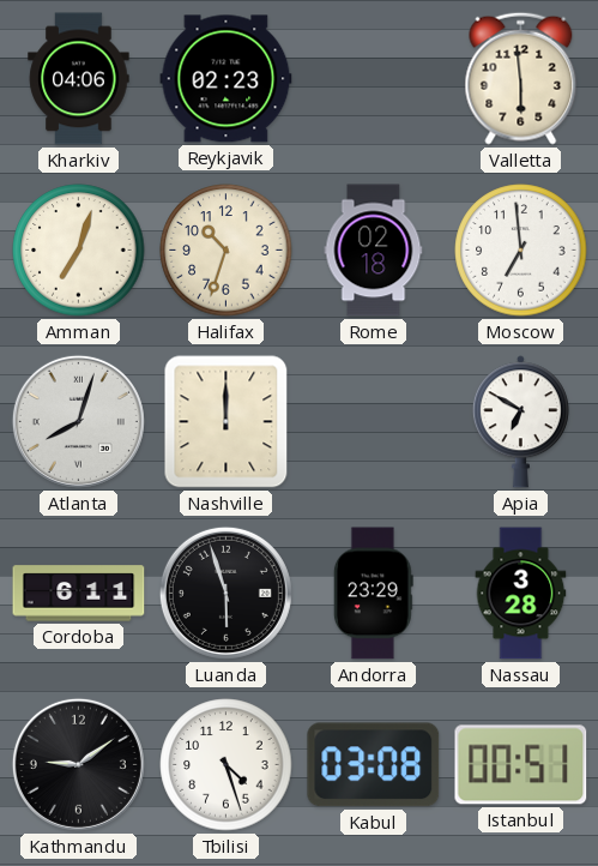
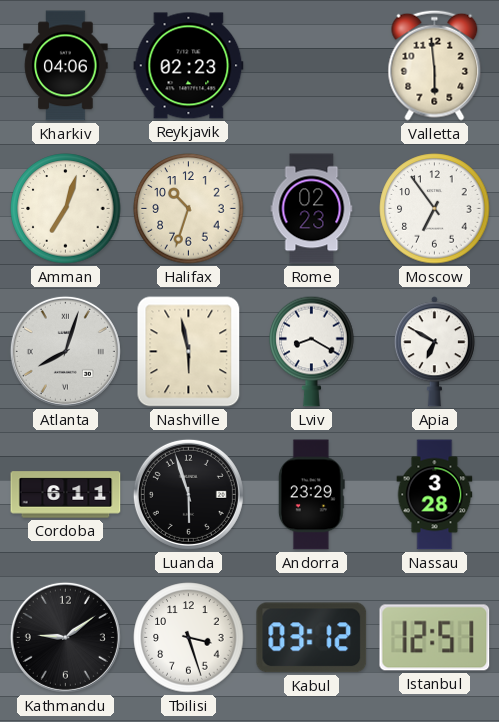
Rome: 02:18 -> 02:23 (312, 209)
Moscow: 6:59 -> 6:54 (435, 209)
Nashville: 12:00 -> 5:58 (189, 352)
Lviv: none -> 8:20 (312, 351)
Tbilisi: 4:27 -> 3:27 (189, 638)
Kabul: 03:08 -> 03:12 (312, 638)
Istanbul: 00:51 -> 12:51 (435, 638)
